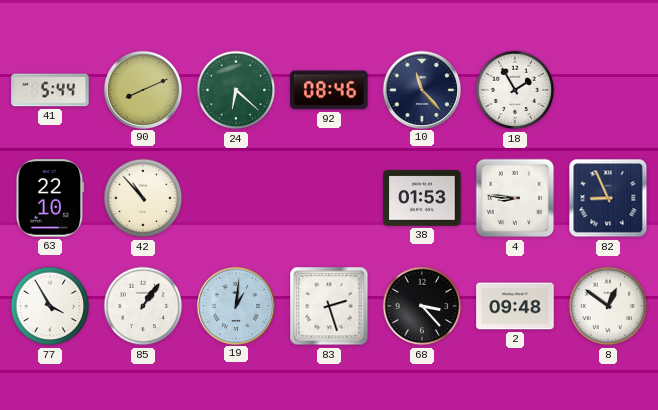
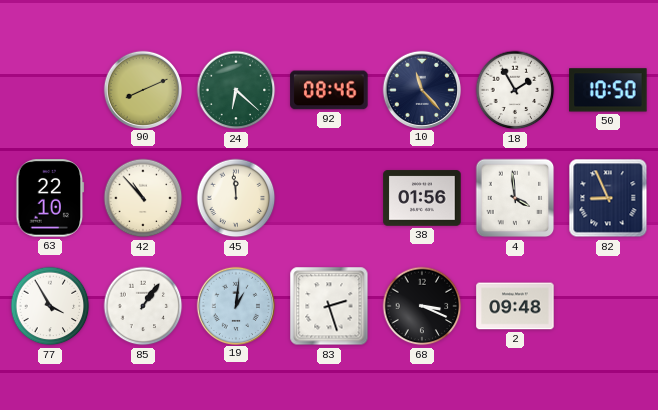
41: 5:44 -> none (50, 90)
50: none -> 10:50 (608, 90)
45: none -> 11:59 (236, 198)
38: 01:53 -> 01:56 (422, 198)
4: 8:46 -> 3:59 (515, 198)
68: 3:23 -> 3:19 (422, 306)
8: 12:51 -> none (608, 306)
